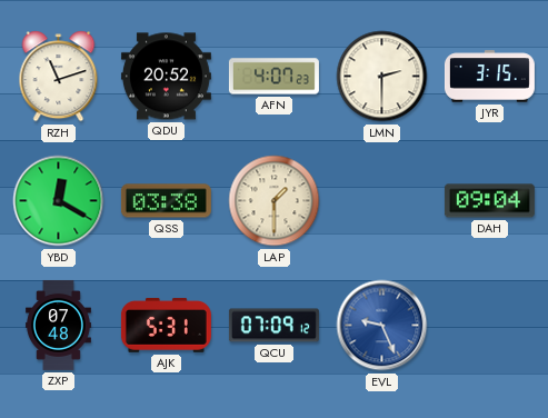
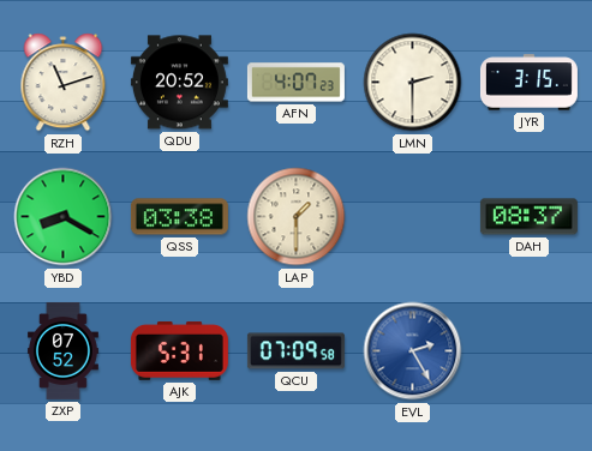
YBD: 12:20 -> 8:20 (64, 217)
DAH: 09:04 -> 08:37 (528, 217)
ZXP: 07:48 -> 07:52 (62, 350)
QCU: 07:09:12 -> 07:09:58 (295, 351)
EVL: 9:26 -> 2:25 (413, 351)
